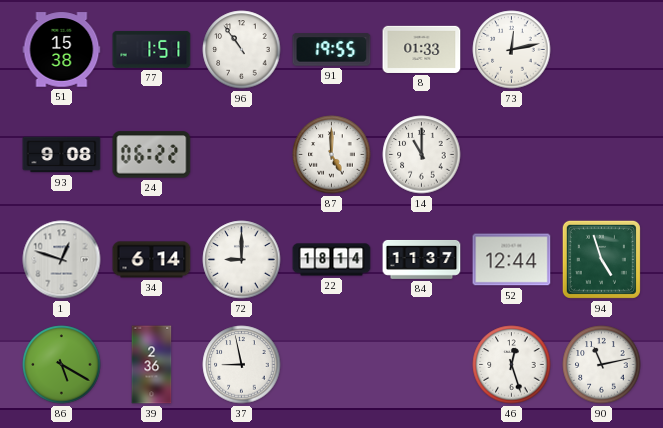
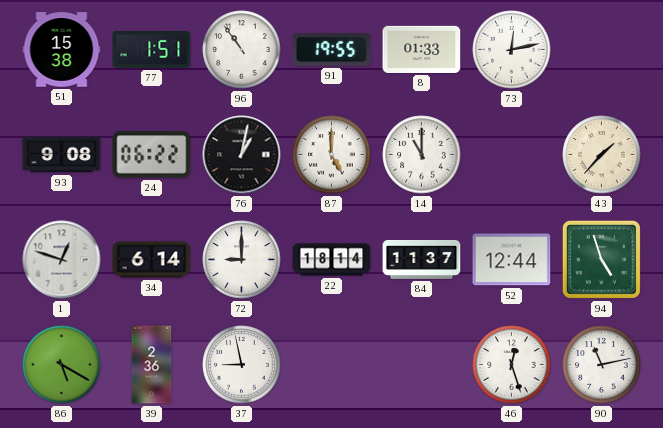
76: none -> 1:02 (242, 155)
43: none -> 1:37 (602, 155)
